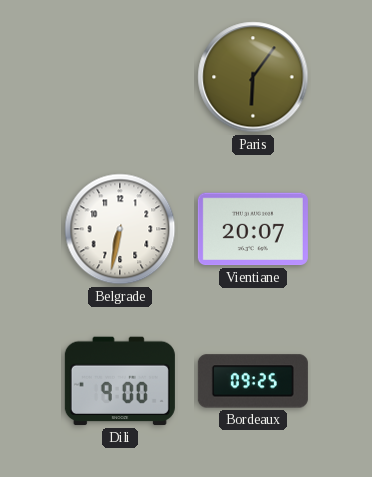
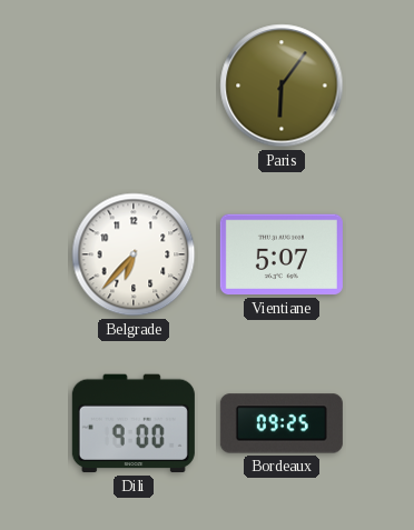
Belgrade: 6:32 -> 6:37 (134, 254)
Vientiane: 20:07 -> 5:07 (282, 254)
